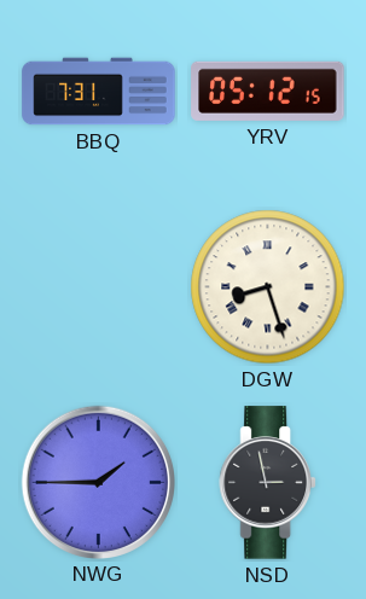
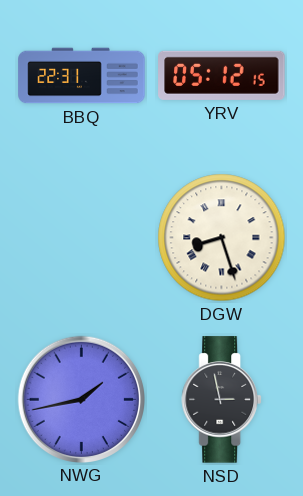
BBQ: 7:31 -> 22:31 (82, 76)
NWG: 1:45 -> 1:43 (81, 399)
